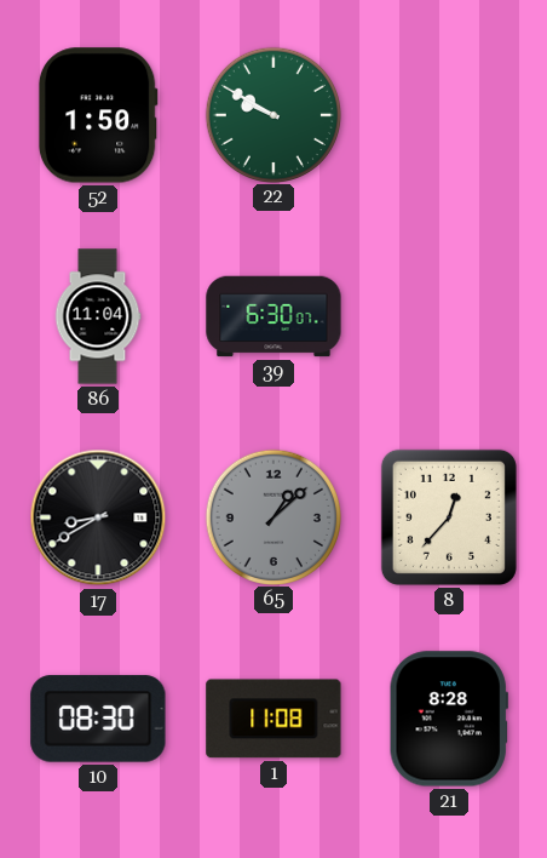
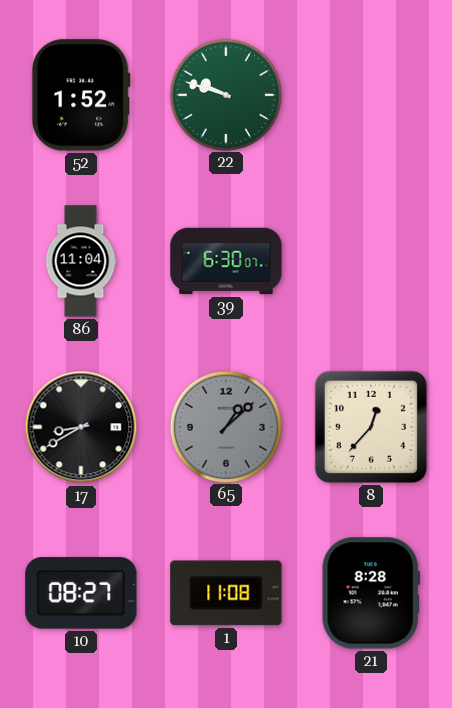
52: 1:50 -> 1:52 (81, 95)
22: 9:50 -> 9:48 (225, 94)
10: 08:30 -> 08:27 (81, 593)
